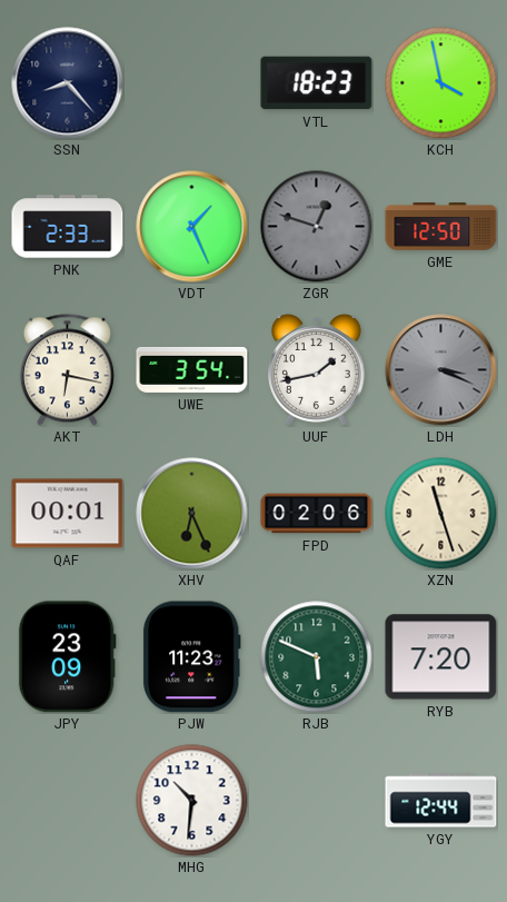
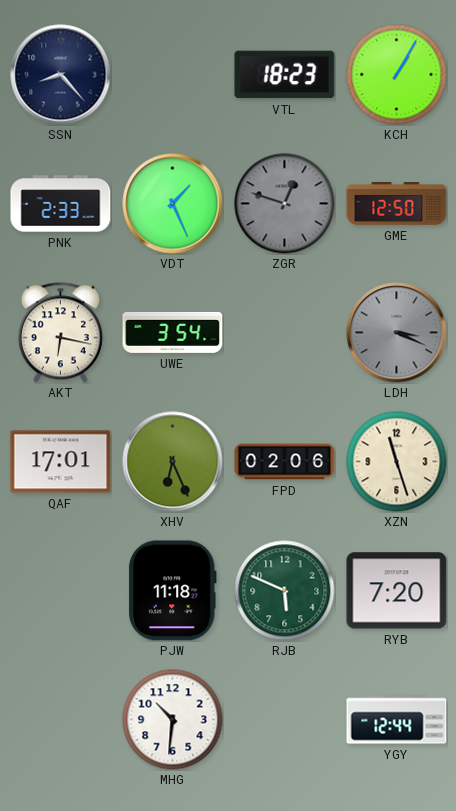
KCH: 3:58 -> 1:05 (397, 75)
UUF: 1:43 -> none (316, 370)
QAF: 00:01 -> 17:01 (61, 462)
JPY: 23:09 -> none (67, 657)
PJW: 11:23 -> 11:18 (172, 591)
